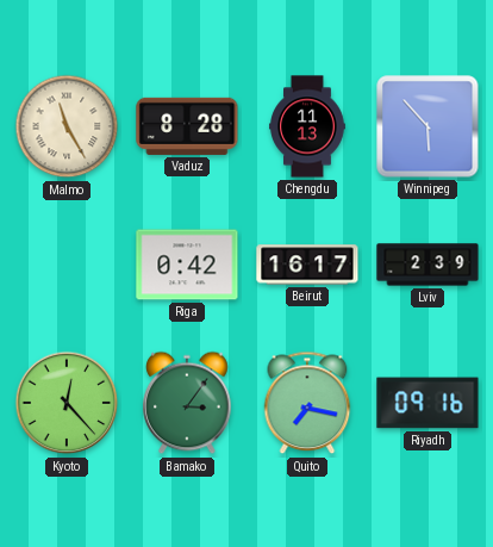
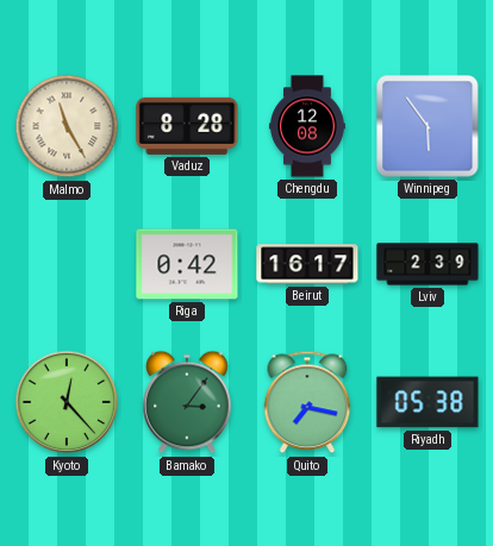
Chengdu: 11:13 -> 12:08 (307, 126)
Winnipeg: 5:53 -> 5:54 (428, 126)
Riyadh: 09:16 -> 05:38 (428, 402)
